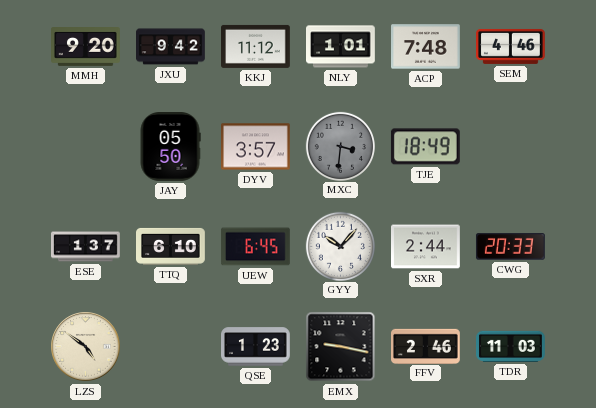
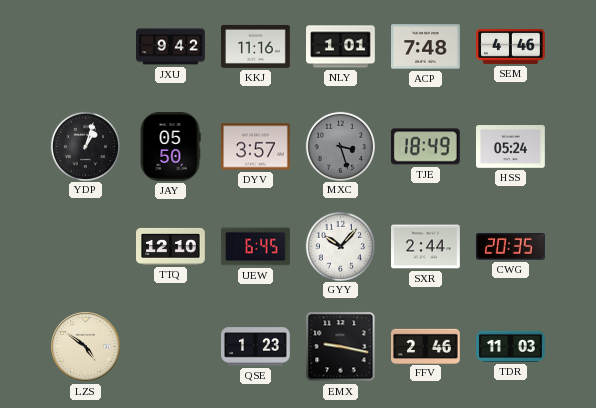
MMH: 9:20 -> none (86, 47)
KKJ: 11:12 -> 11:16 (256, 46)
YDP: none -> 1:03 (85, 146)
MXC: 3:31 -> 3:27 (340, 146)
HSS: none -> 05:24 (511, 147)
ESE: 1:37 -> none (86, 247)
TTQ: 6:10 -> 12:10 (171, 246)
CWG: 20:33 -> 20:35 (510, 247)
